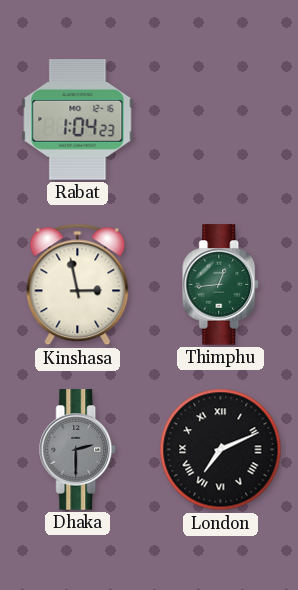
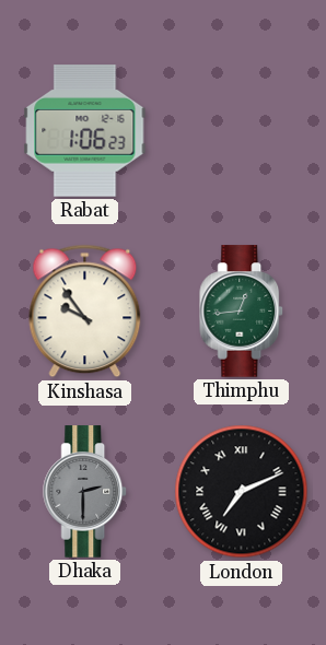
Rabat: 1:04 -> 1:06 (85, 131)
Kinshasa: 2:58 -> 9:54 (85, 312)
